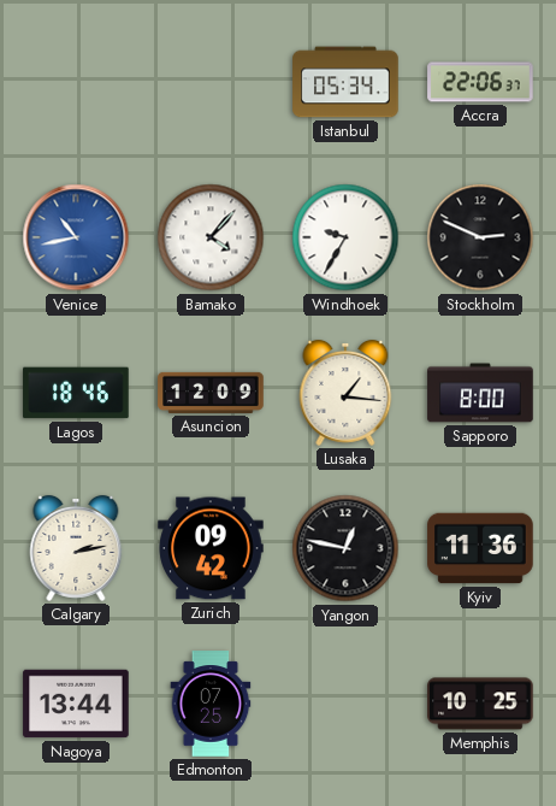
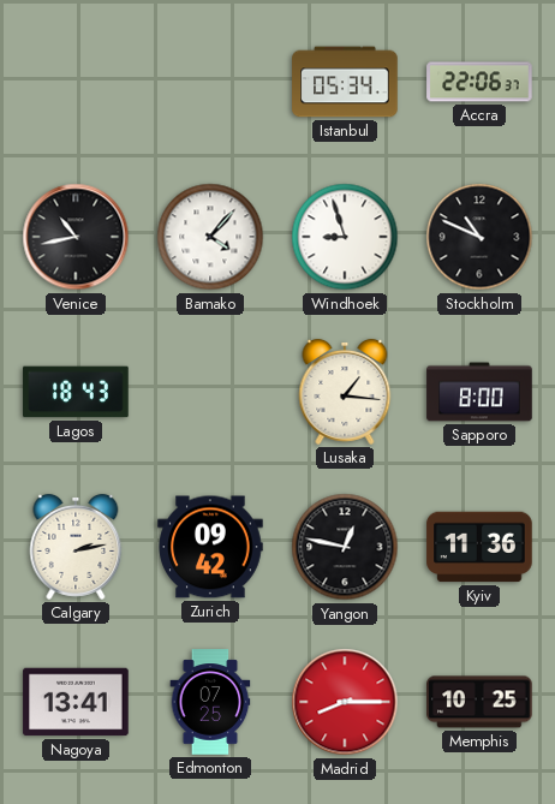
Venice dial: blue -> black (76, 237)
Windhoek: 9:35 -> 8:57 (345, 237)
Stockholm: 2:49 -> 10:49 (479, 237)
Lagos: 18:46 -> 18:43 (76, 392)
Asuncion: 12:09 -> none (211, 393)
Nagoya: 13:44 -> 13:41 (76, 702)
Madrid: none -> 8:15 (345, 702)
